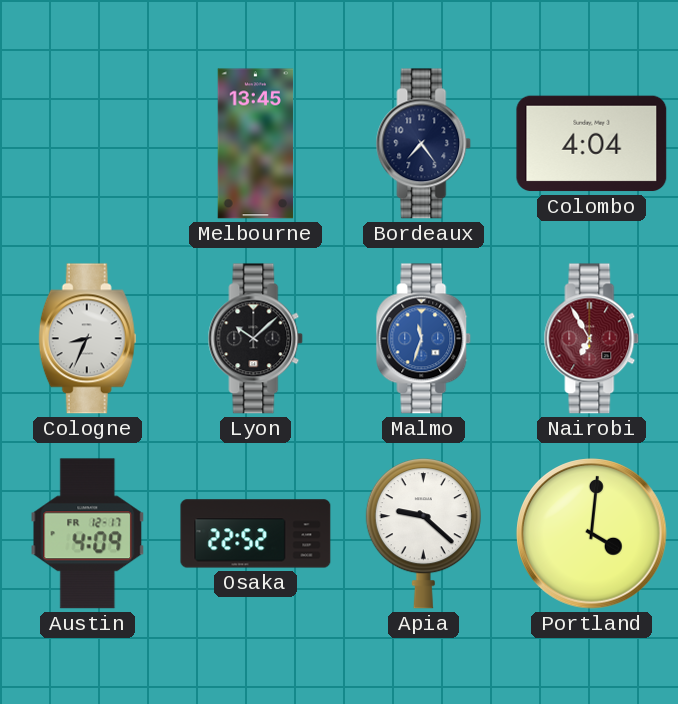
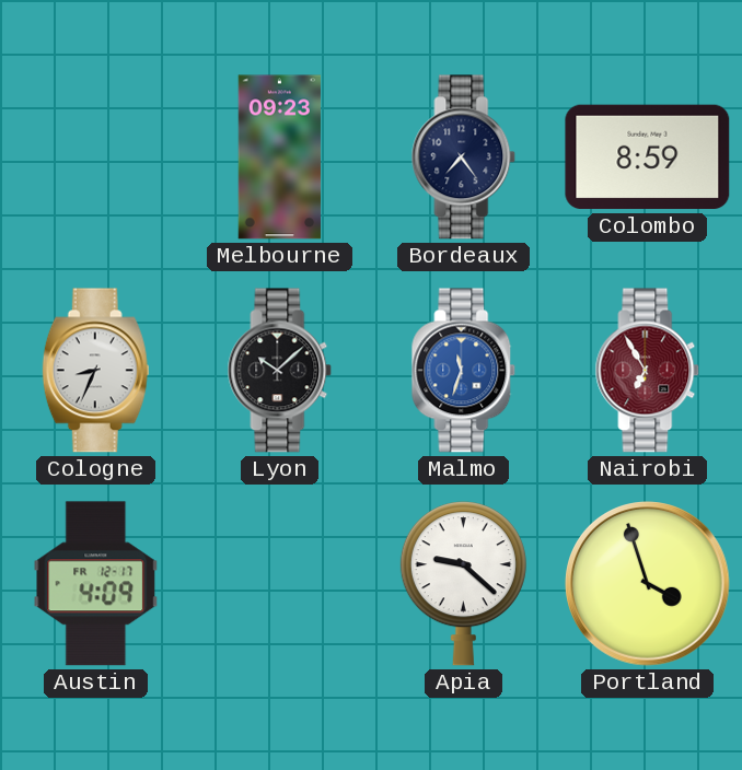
Melbourne: 13:45 -> 09:23 (280, 157)
Colombo: 4:04 -> 8:59 (648, 157)
Osaka: 22:52 -> none (256, 534)
Portland: 4:01 -> 3:57 (648, 584)
